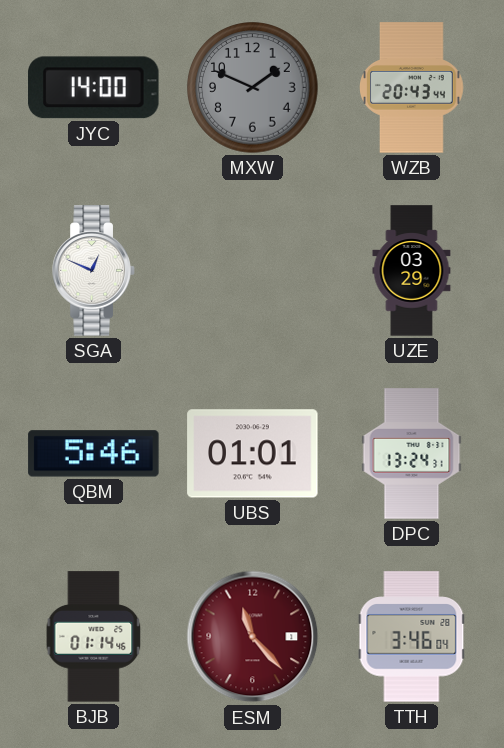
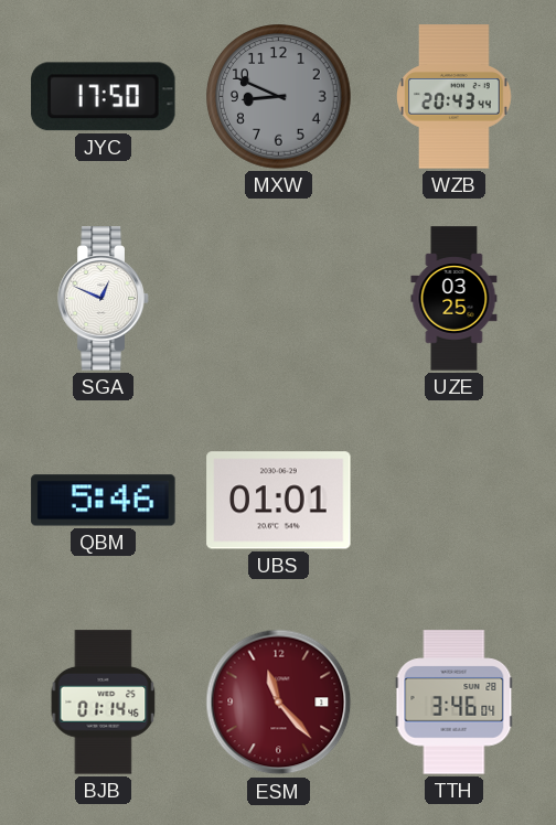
JYC: 14:00 -> 17:50 (104, 97)
MXW: 1:49 -> 8:49 (279, 97)
UZE: 03:29 -> 03:25 (455, 299)
DPC: 13:24 -> none (412, 454)
